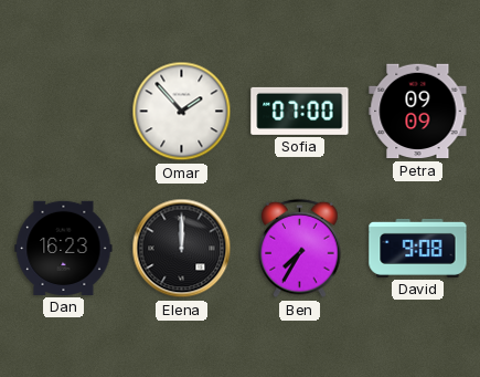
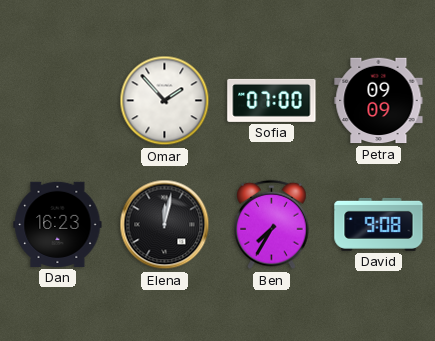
Elena: 12:00 -> 12:02 (165, 225)
